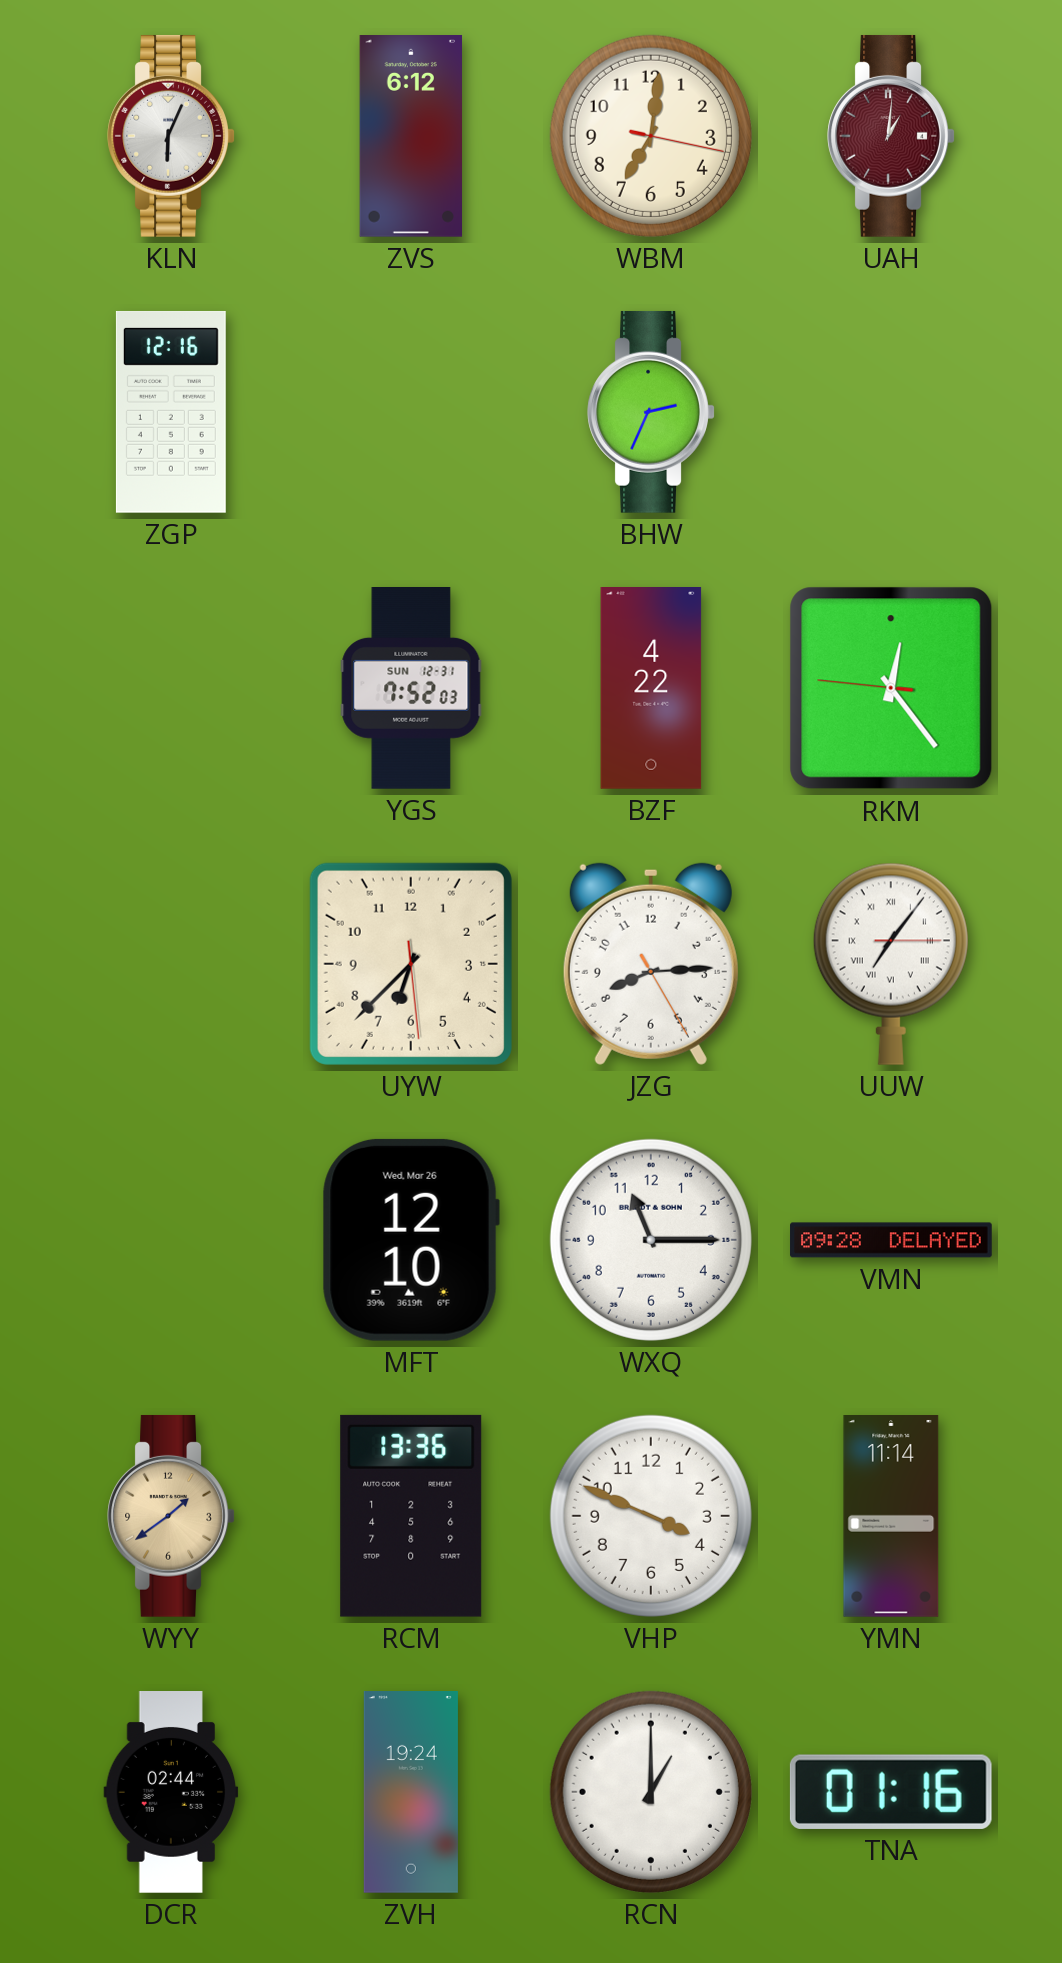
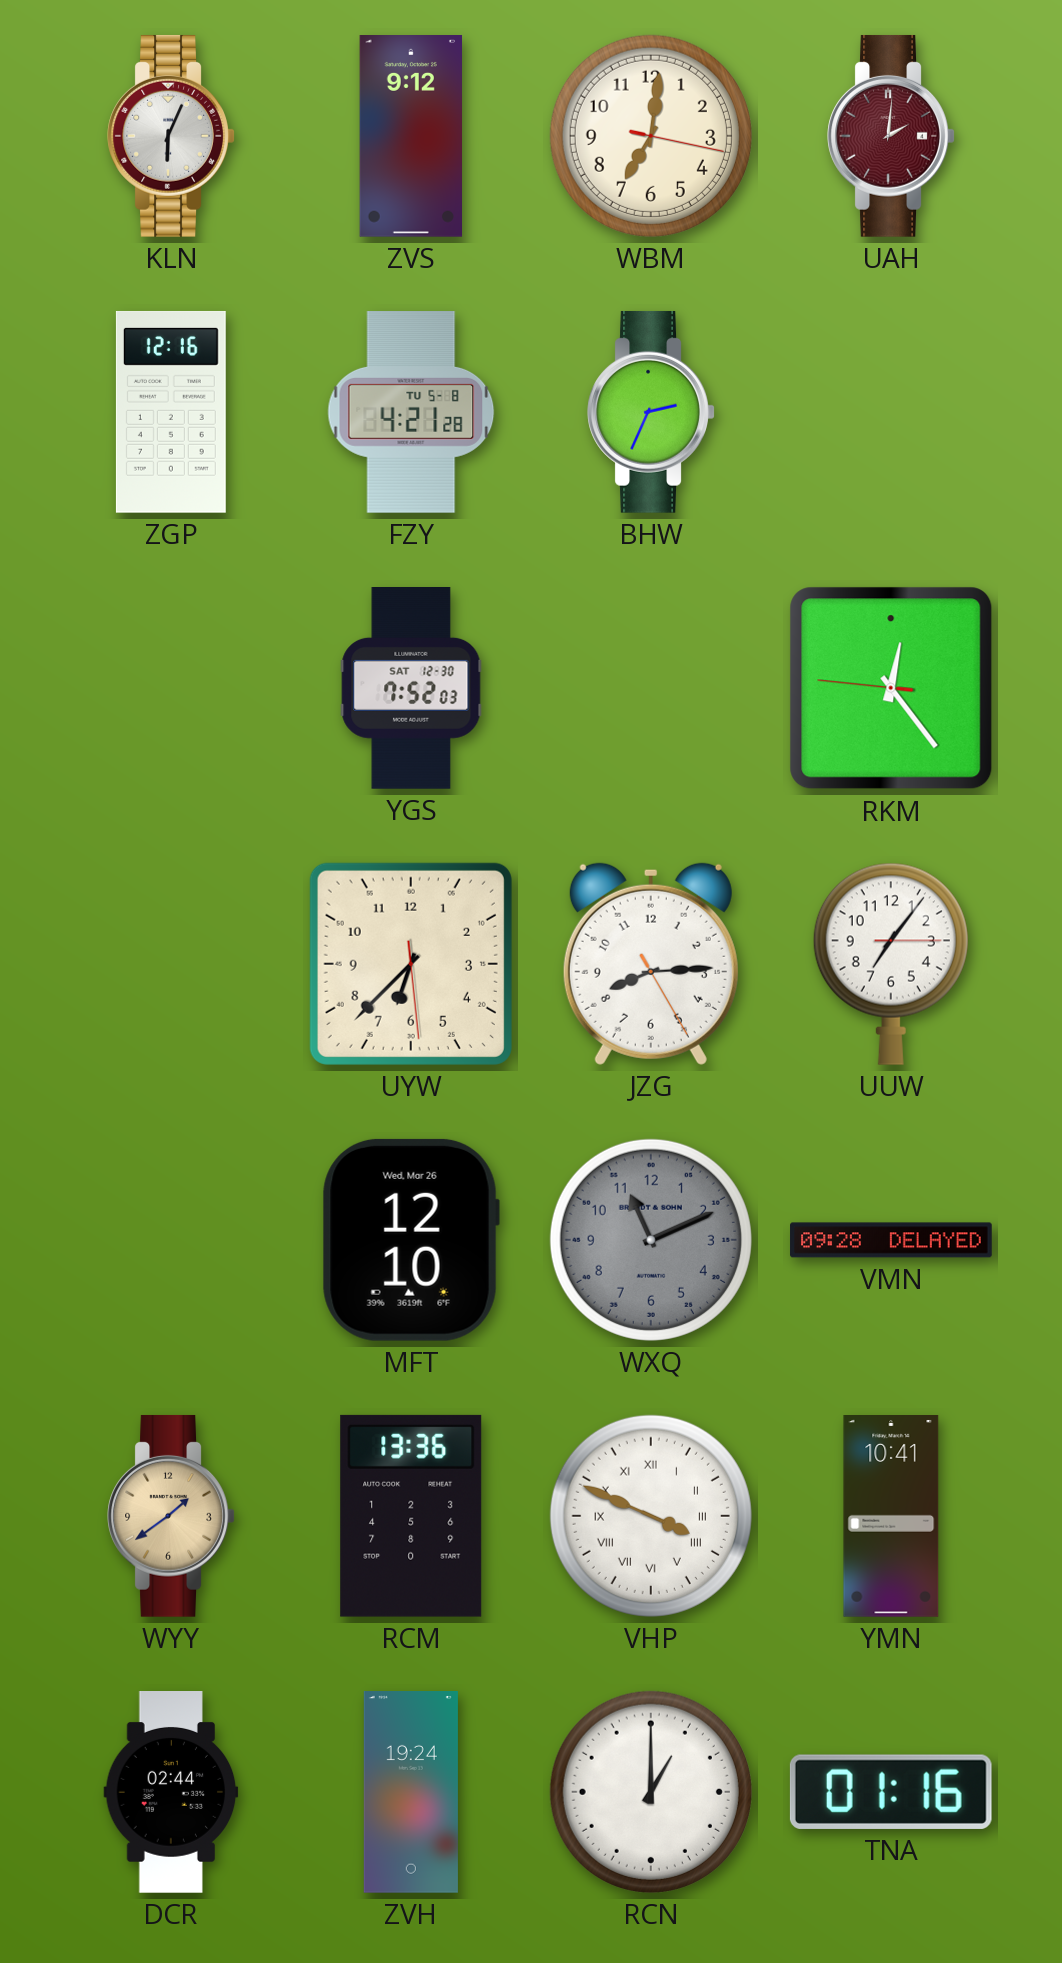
ZVS: 6:12 -> 9:12 (411, 137)
UAH: 1:01 -> 2:01 (891, 136)
FZY: none -> 4:21 (411, 413)
YGS date: SUN 12-31 -> SAT 12-30 (411, 689)
BZF: 4:22 -> none (651, 689)
UUW numerals: Roman -> Arabic (891, 964)
WXQ: 11:15 -> 11:11 (651, 1240)
WXQ dial: white -> grey (651, 1240)
VHP numerals: Arabic -> Roman (651, 1516)
YMN: 11:14 -> 10:41 (891, 1517)
